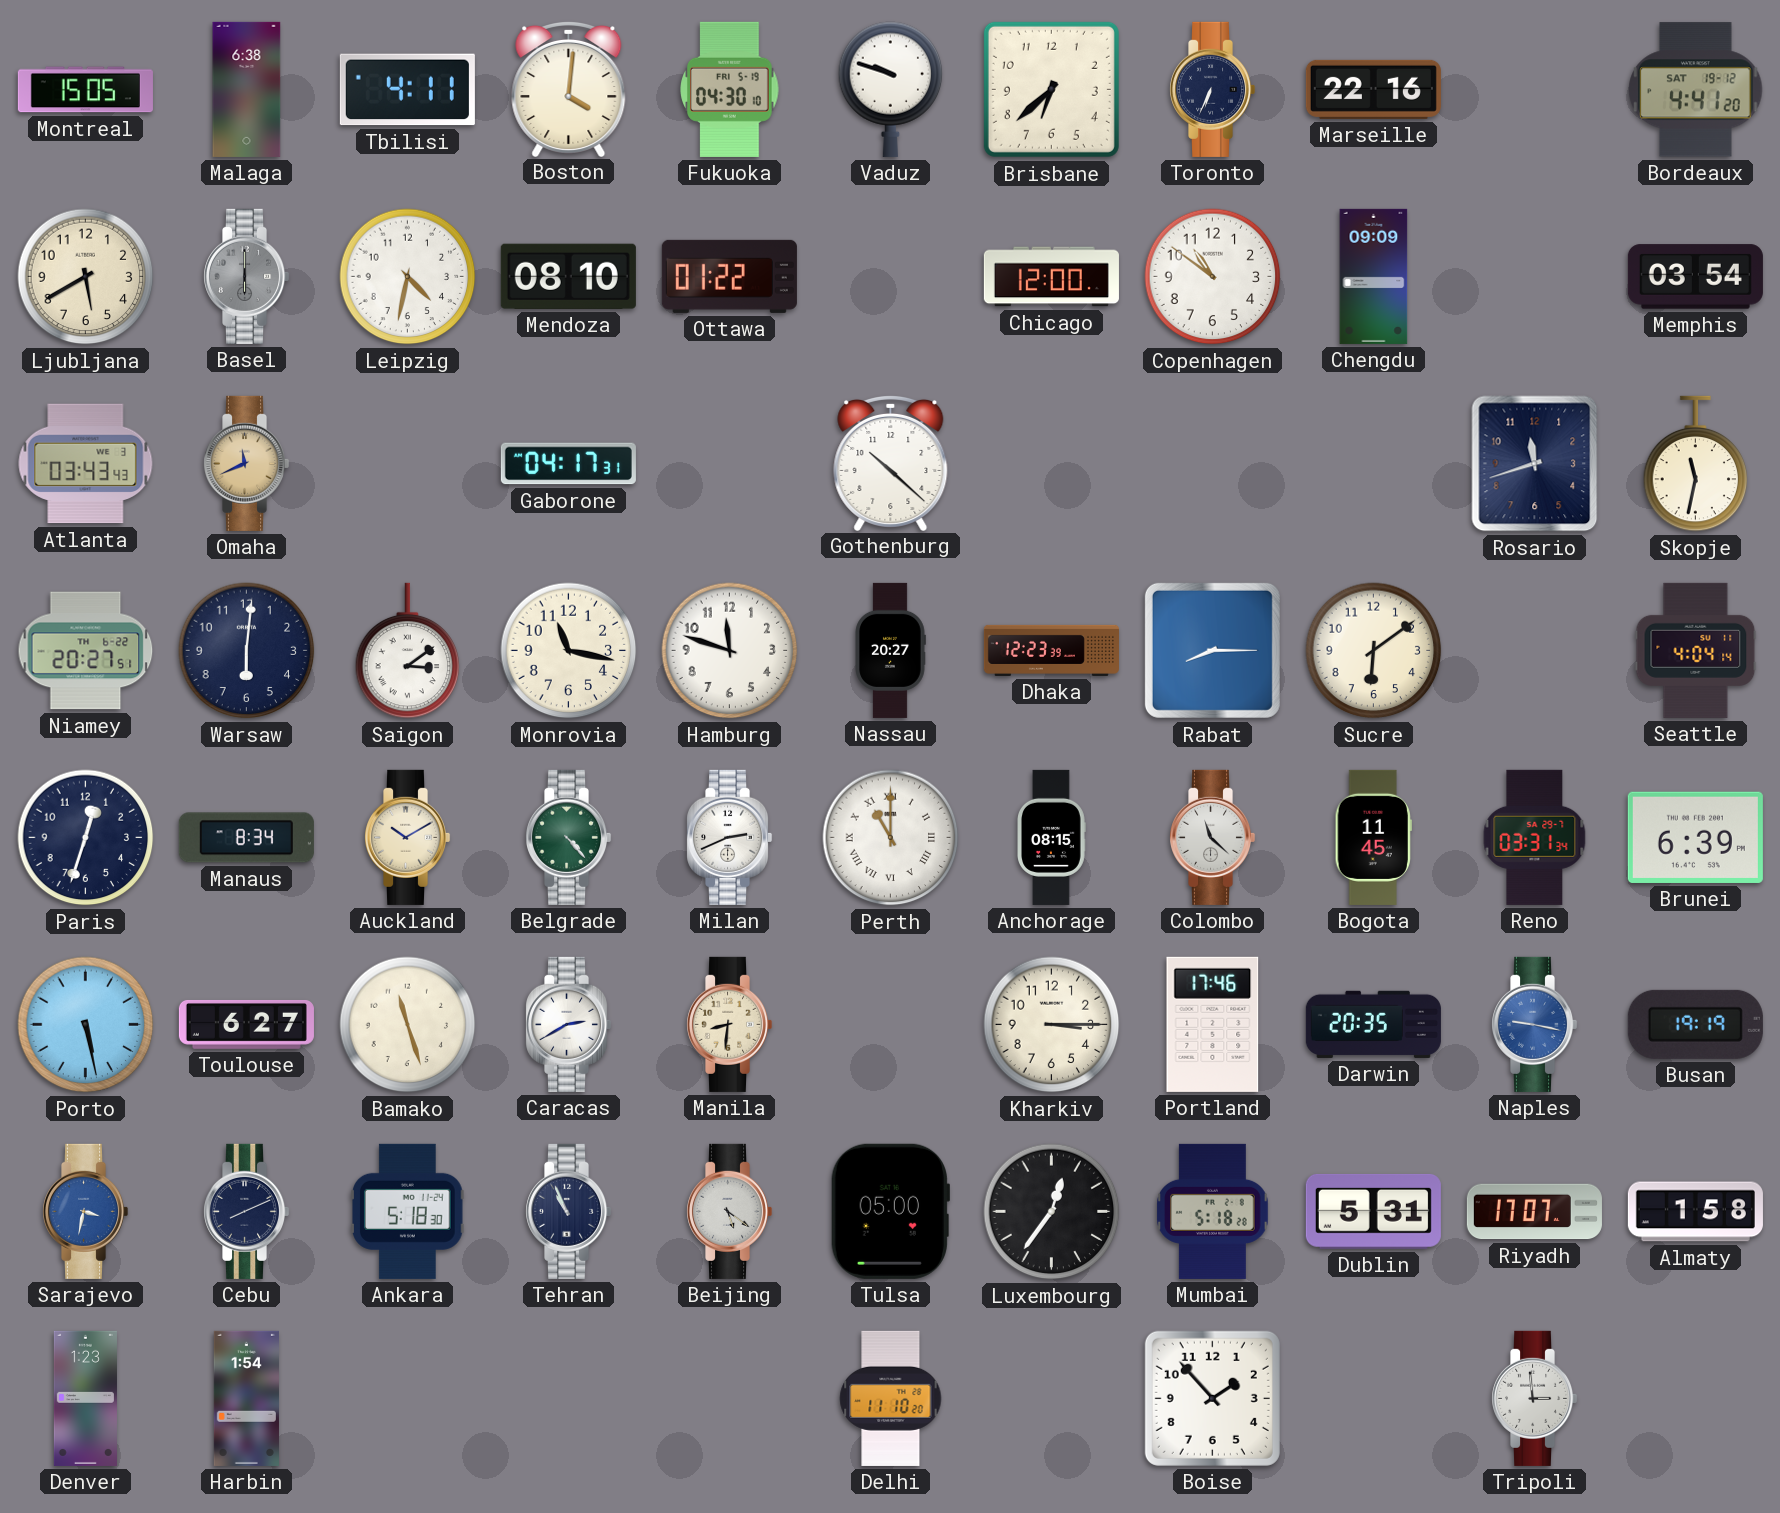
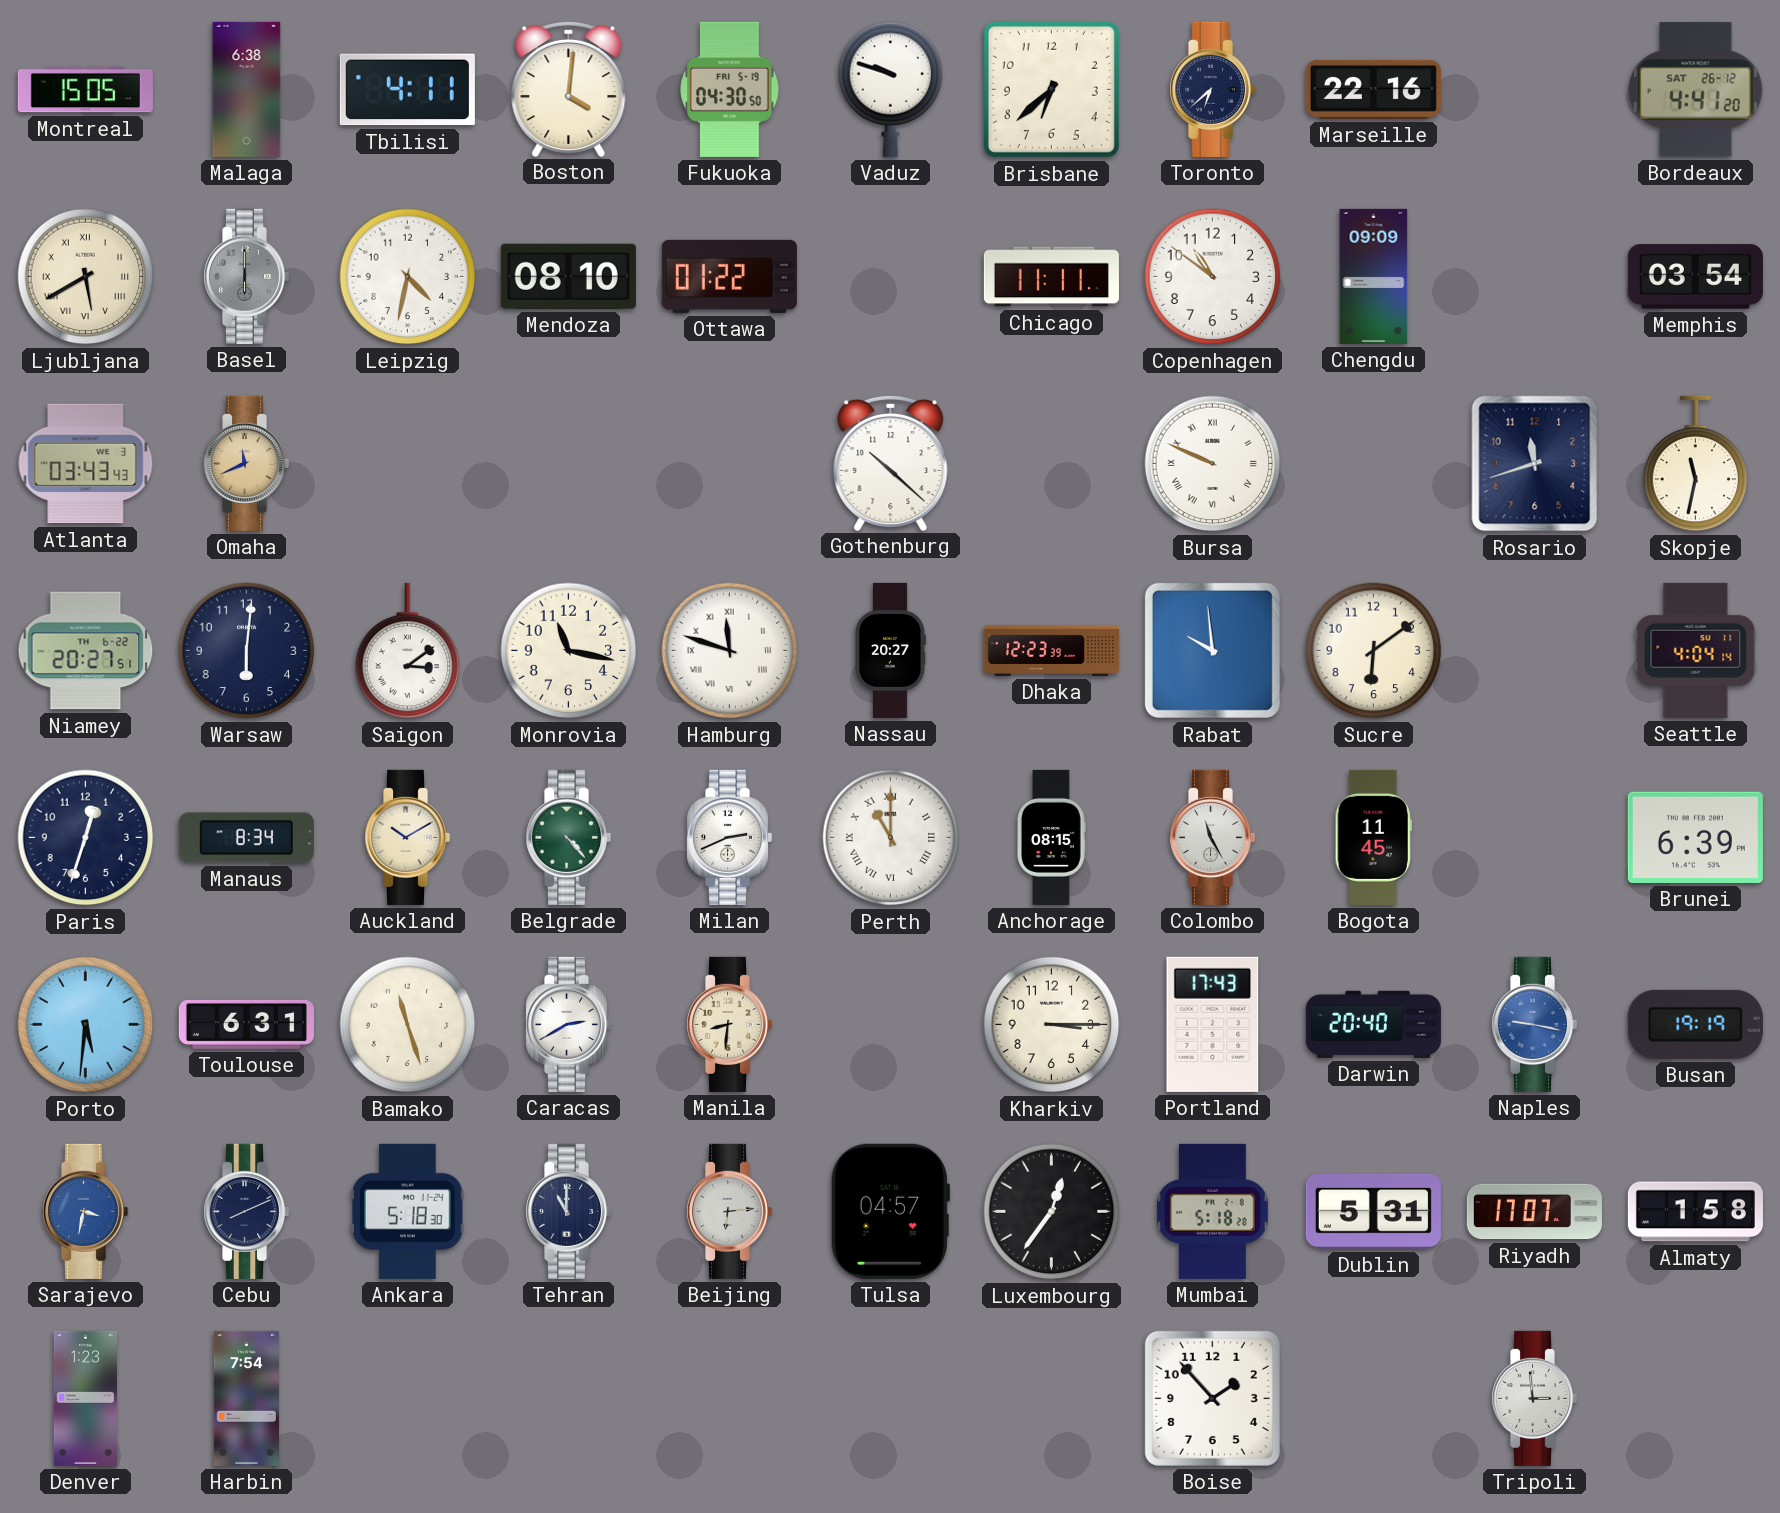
Fukuoka: 04:30:10 -> 04:30:50 (730, 89)
Toronto: 6:34 -> 6:38 (1213, 89)
Bordeaux date: SAT 19-12 -> SAT 26-12 (1696, 90)
Ljubljana numerals: Arabic -> Roman (86, 277)
Chicago: 12:00 -> 11:11 (1051, 277)
Gaborone: 04:17 -> none (568, 464)
Bursa: none -> 9:49 (1213, 464)
Hamburg numerals: Arabic -> Roman (730, 651)
Rabat: 8:15 -> 9:59 (1212, 650)
Colombo: 11:22 -> 11:25 (1213, 837)
Reno: 03:31 -> none (1535, 837)
Porto: 5:28 -> 5:31 (86, 1025)
Toulouse: 6:27 -> 6:31 (246, 1024)
Portland: 17:46 -> 17:43 (1213, 1024)
Darwin: 20:35 -> 20:40 (1373, 1024)
Tehran: 10:56 -> 11:00 (569, 1211)
Beijing: 5:21 -> 6:14 (730, 1211)
Tulsa: 05:00 -> 04:57 (889, 1211)
Harbin: 1:54 -> 7:54 (246, 1398)
Delhi: 11:10 -> none (891, 1398)
